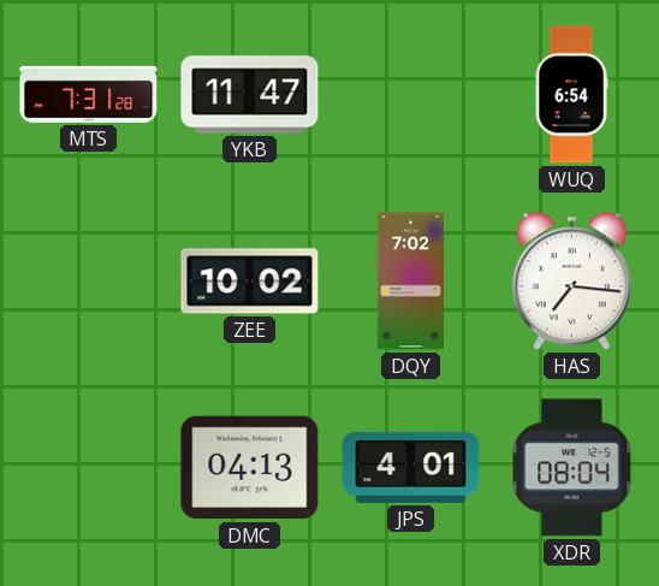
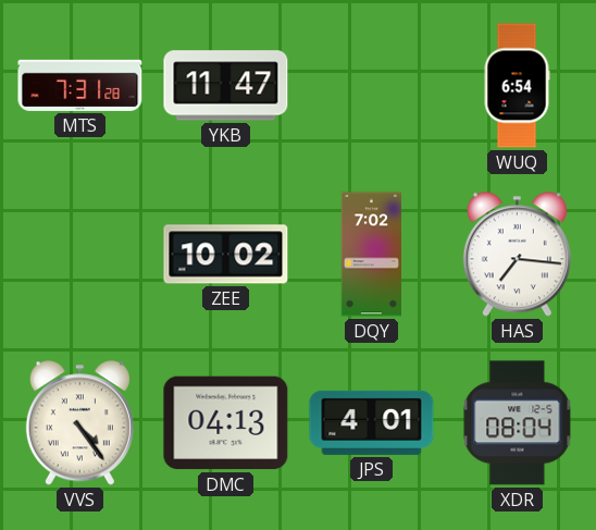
VVS: none -> 4:24 (79, 423)
